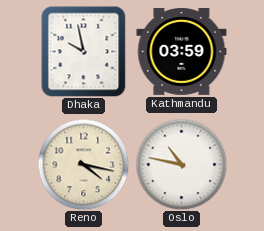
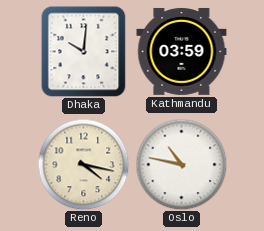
Dhaka: 9:58 -> 10:01 (84, 51)
